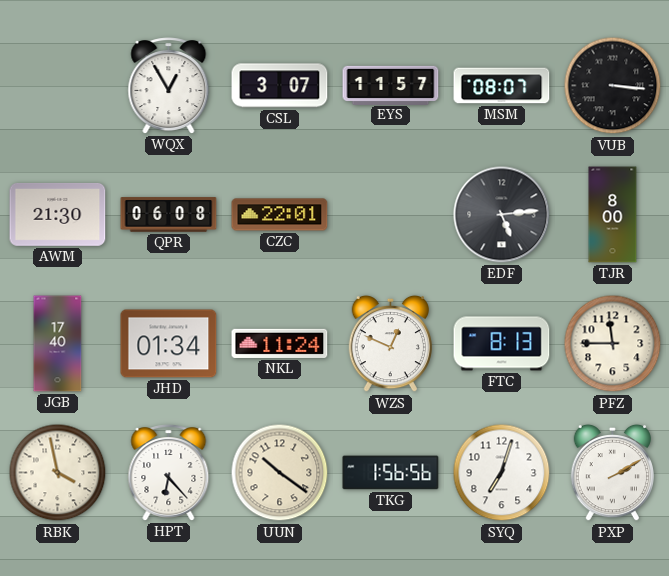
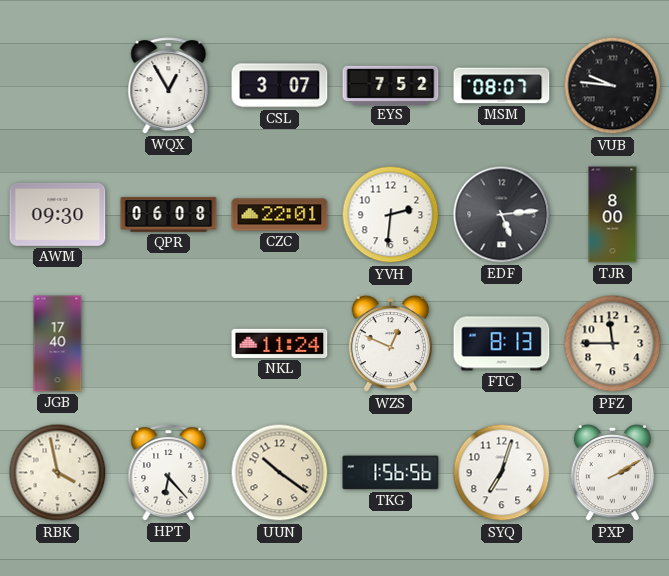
EYS: 11:57 -> 7:52 (391, 85)
VUB: 3:16 -> 9:46 (613, 86)
AWM: 21:30 -> 09:30 (58, 214)
YVH: none -> 2:31 (391, 215)
JHD: 01:34 -> none (169, 344)
